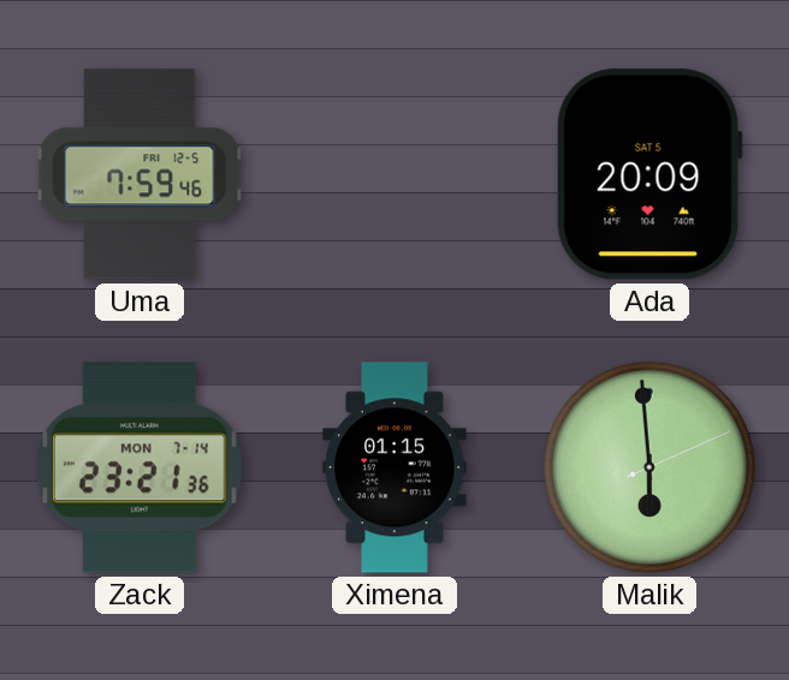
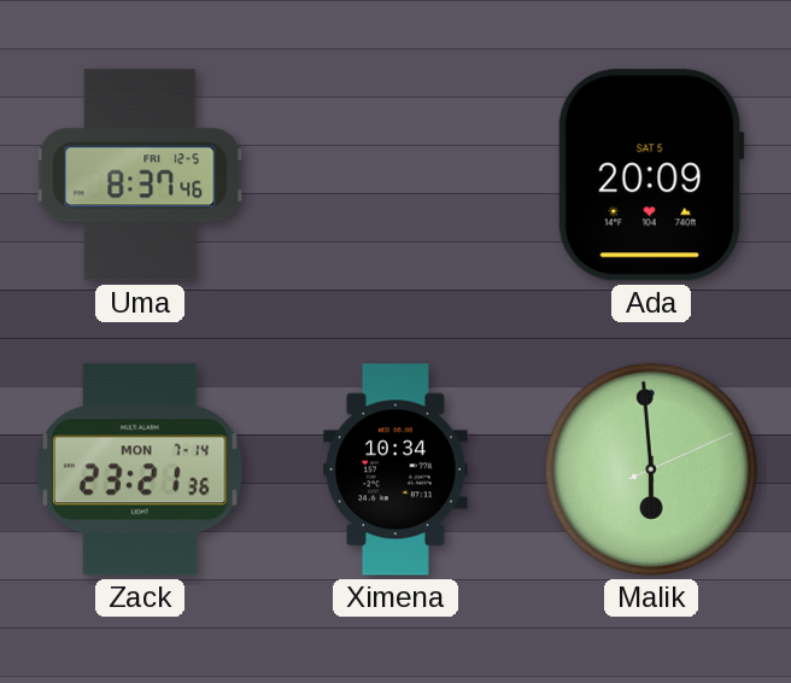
Uma: 7:59 -> 8:37 (140, 175)
Ximena: 01:15 -> 10:34 (395, 469)
